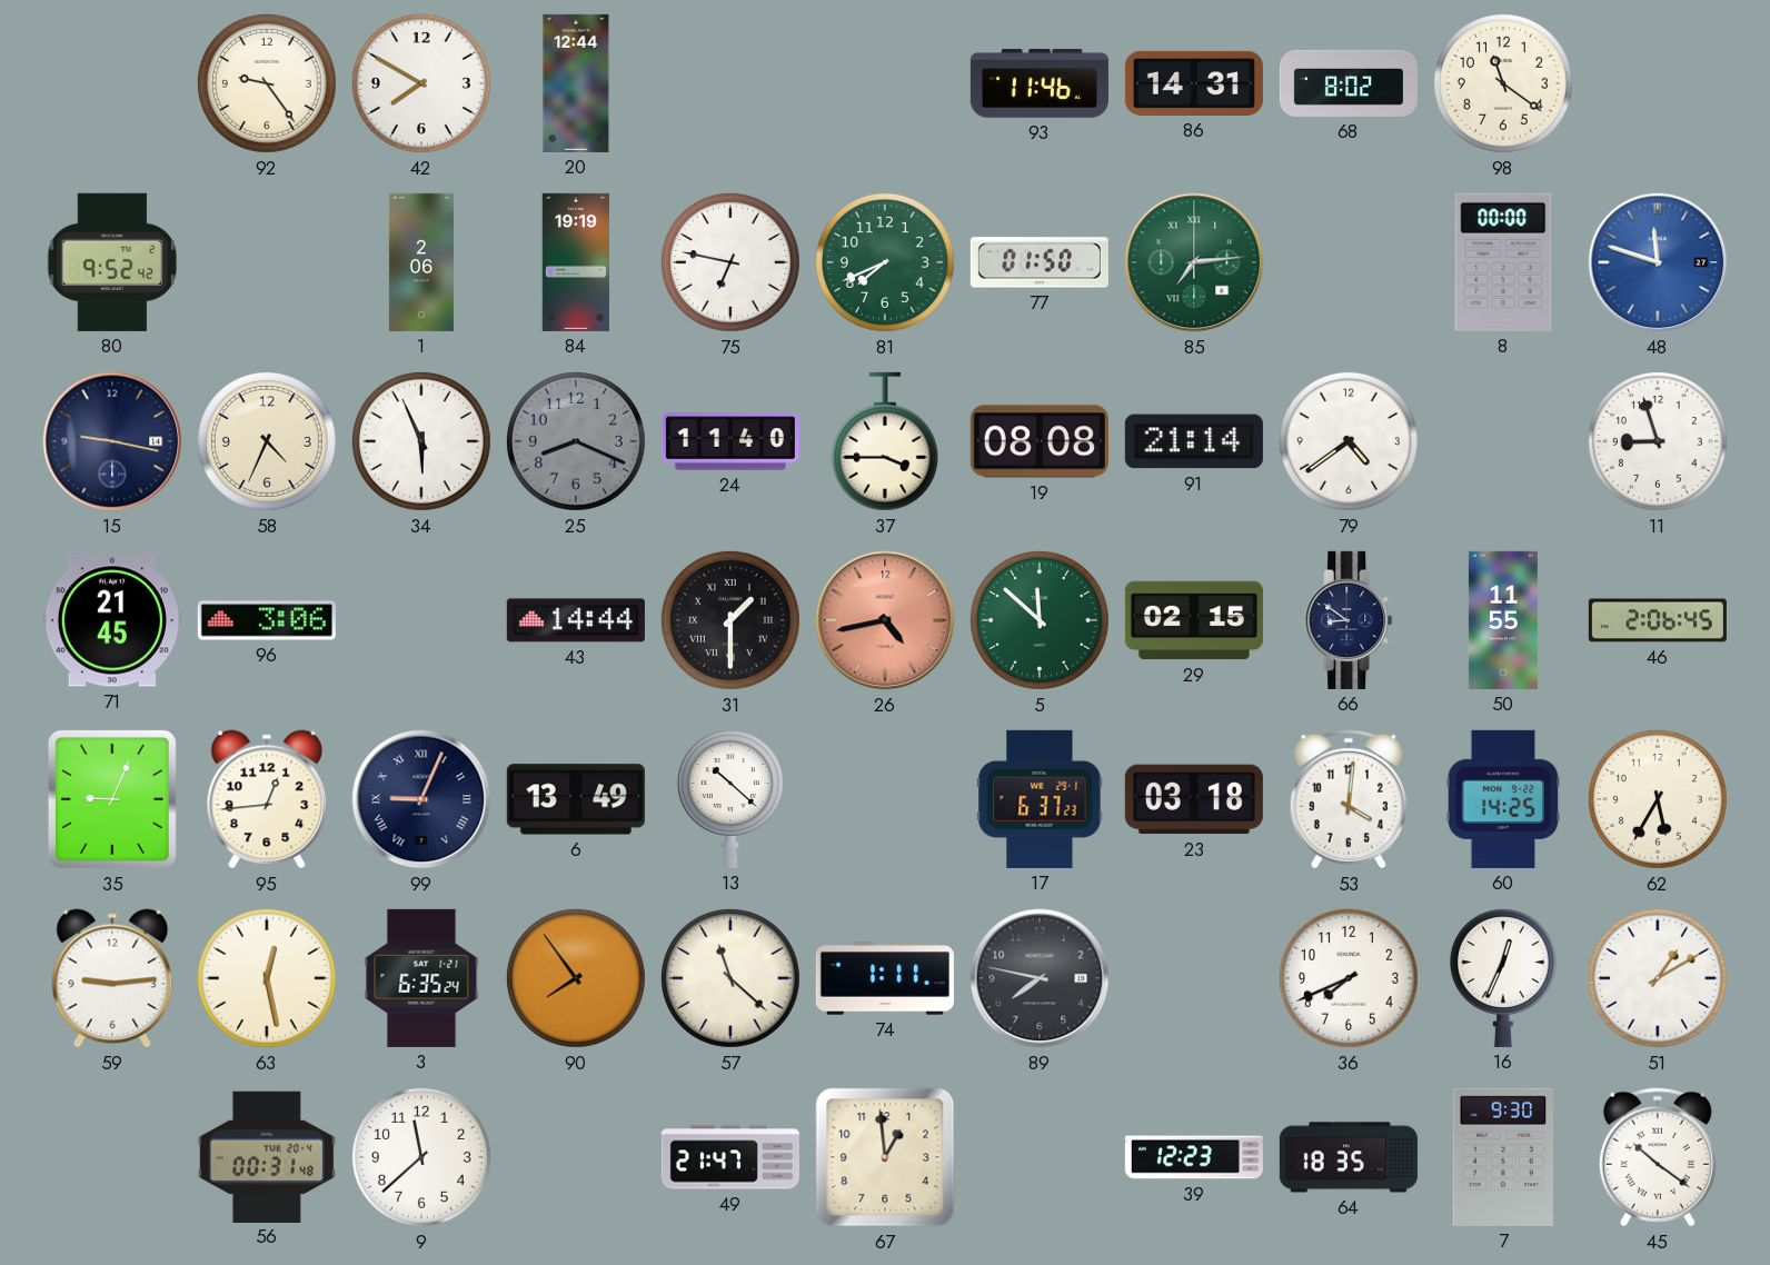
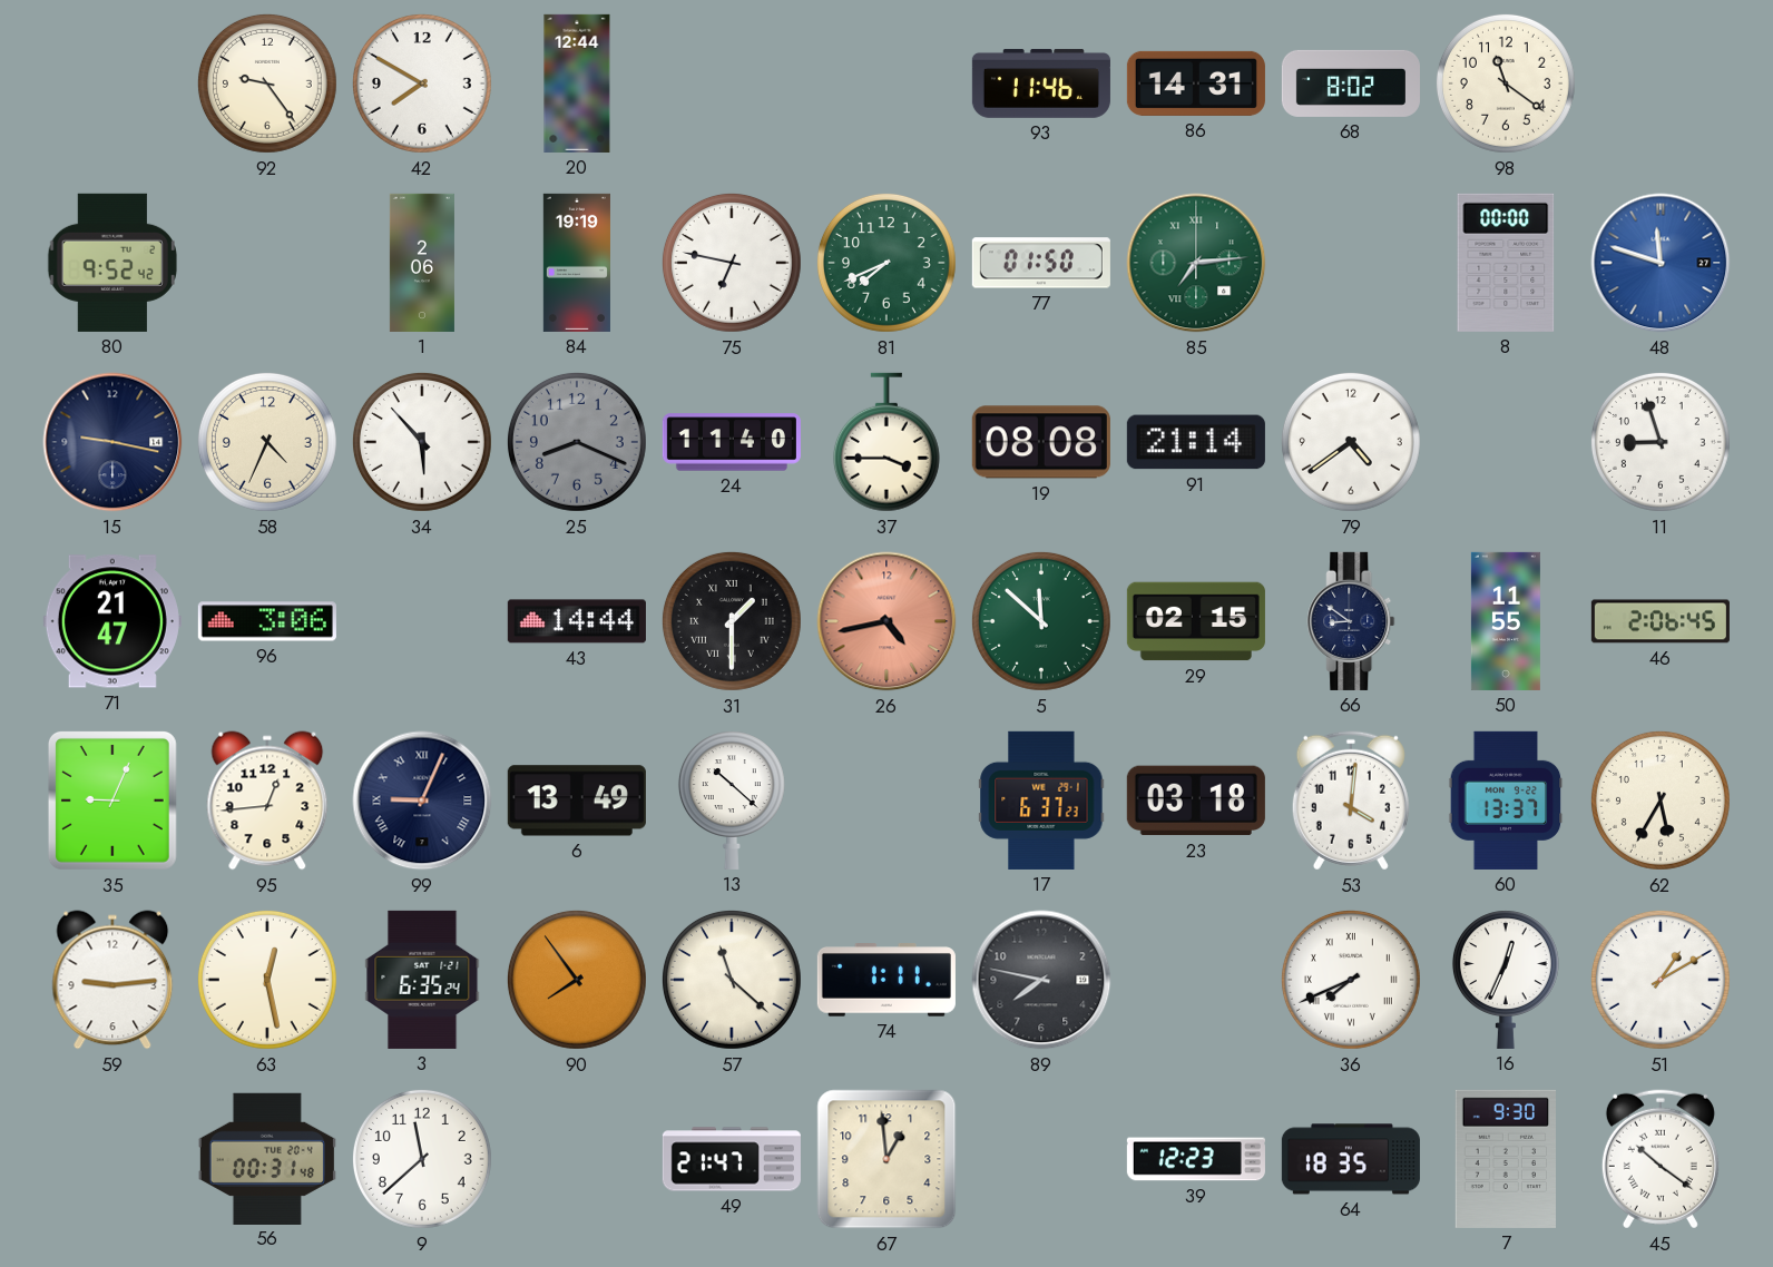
34: 5:56 -> 5:53 (422, 442)
71: 21:45 -> 21:47 (112, 621)
60: 14:25 -> 13:37 (1506, 801)
36 numerals: Arabic -> Roman (1351, 980)
